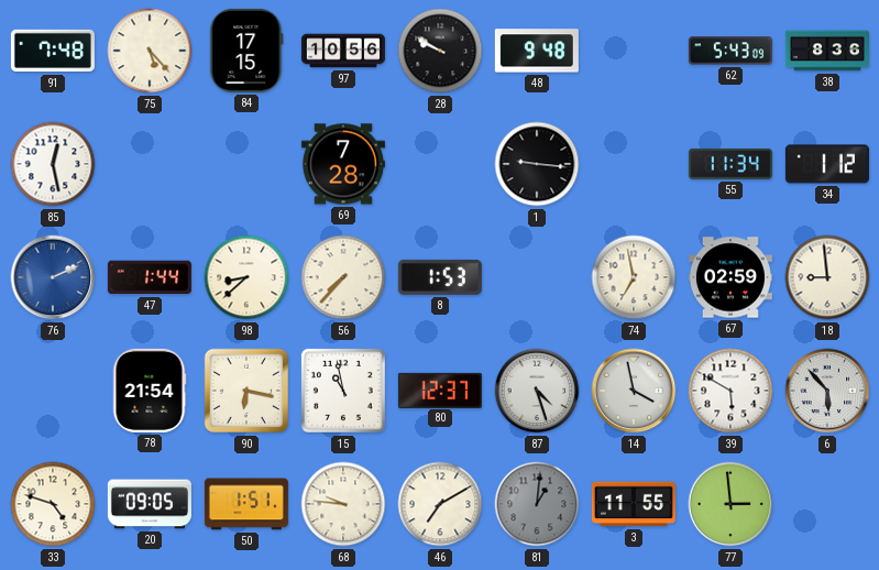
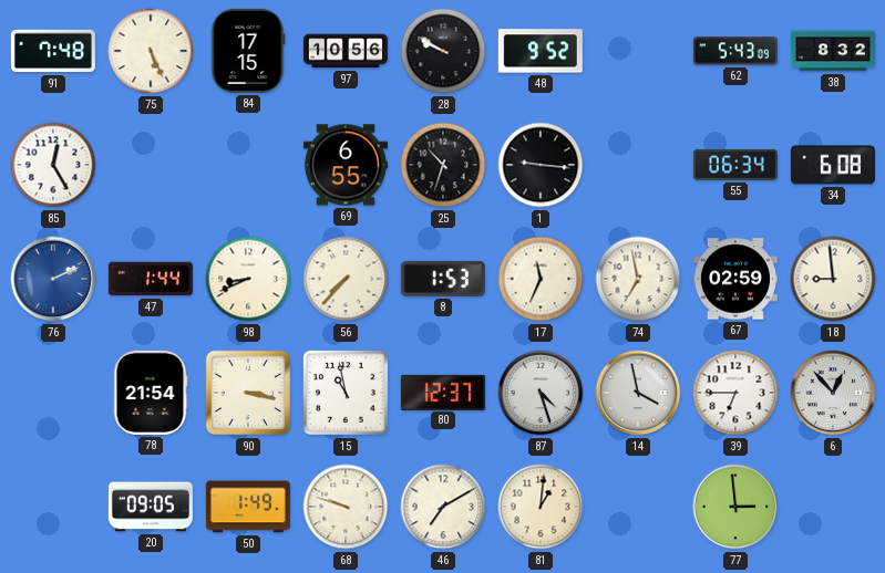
75: 5:23 -> 5:26 (151, 51)
48: 9:48 -> 9:52 (541, 51)
38: 8:36 -> 8:32 (833, 51)
85: 12:28 -> 12:25 (53, 165)
69: 7:28 -> 6:55 (346, 165)
25: none -> 10:33 (443, 165)
55: 11:34 -> 06:34 (735, 165)
34: 1:12 -> 6:08 (833, 165)
98: 8:38 -> 8:41 (248, 279)
17: none -> 11:34 (541, 279)
90: 6:17 -> 3:17 (248, 393)
39: 5:50 -> 6:45 (735, 393)
6: 5:53 -> 12:53 (833, 393)
33: 4:48 -> none (53, 504)
50: 1:51 -> 1:49 (248, 507)
68: 9:46 -> 9:48 (346, 507)
81 dial: grey -> cream (541, 507)
3: 11:55 -> none (634, 504)
